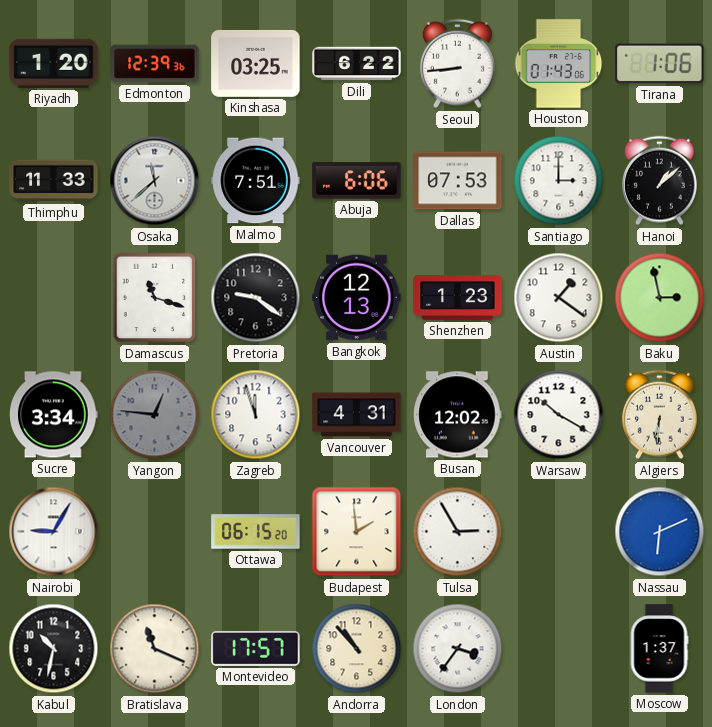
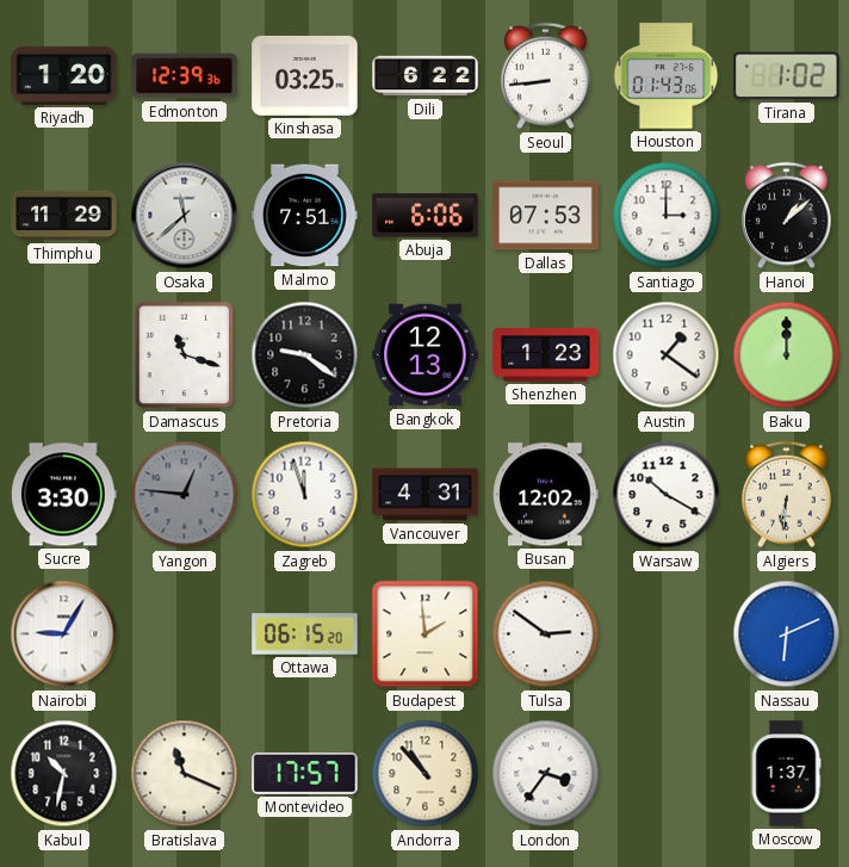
Tirana: 1:06 -> 1:02 (787, 76)
Thimphu: 11:33 -> 11:29 (64, 216)
Baku: 2:58 -> 12:00 (787, 355)
Sucre: 3:34 -> 3:30 (64, 495)
Tulsa: 2:55 -> 2:51 (546, 634)
